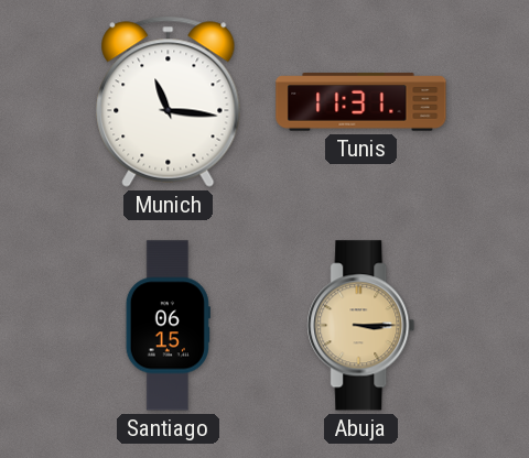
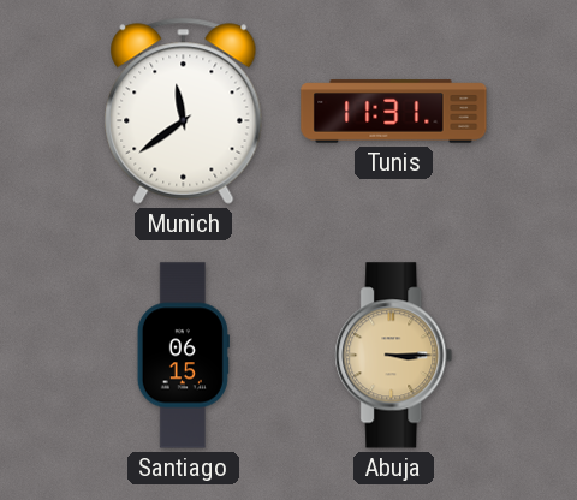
Munich: 11:16 -> 11:39 (184, 111)
